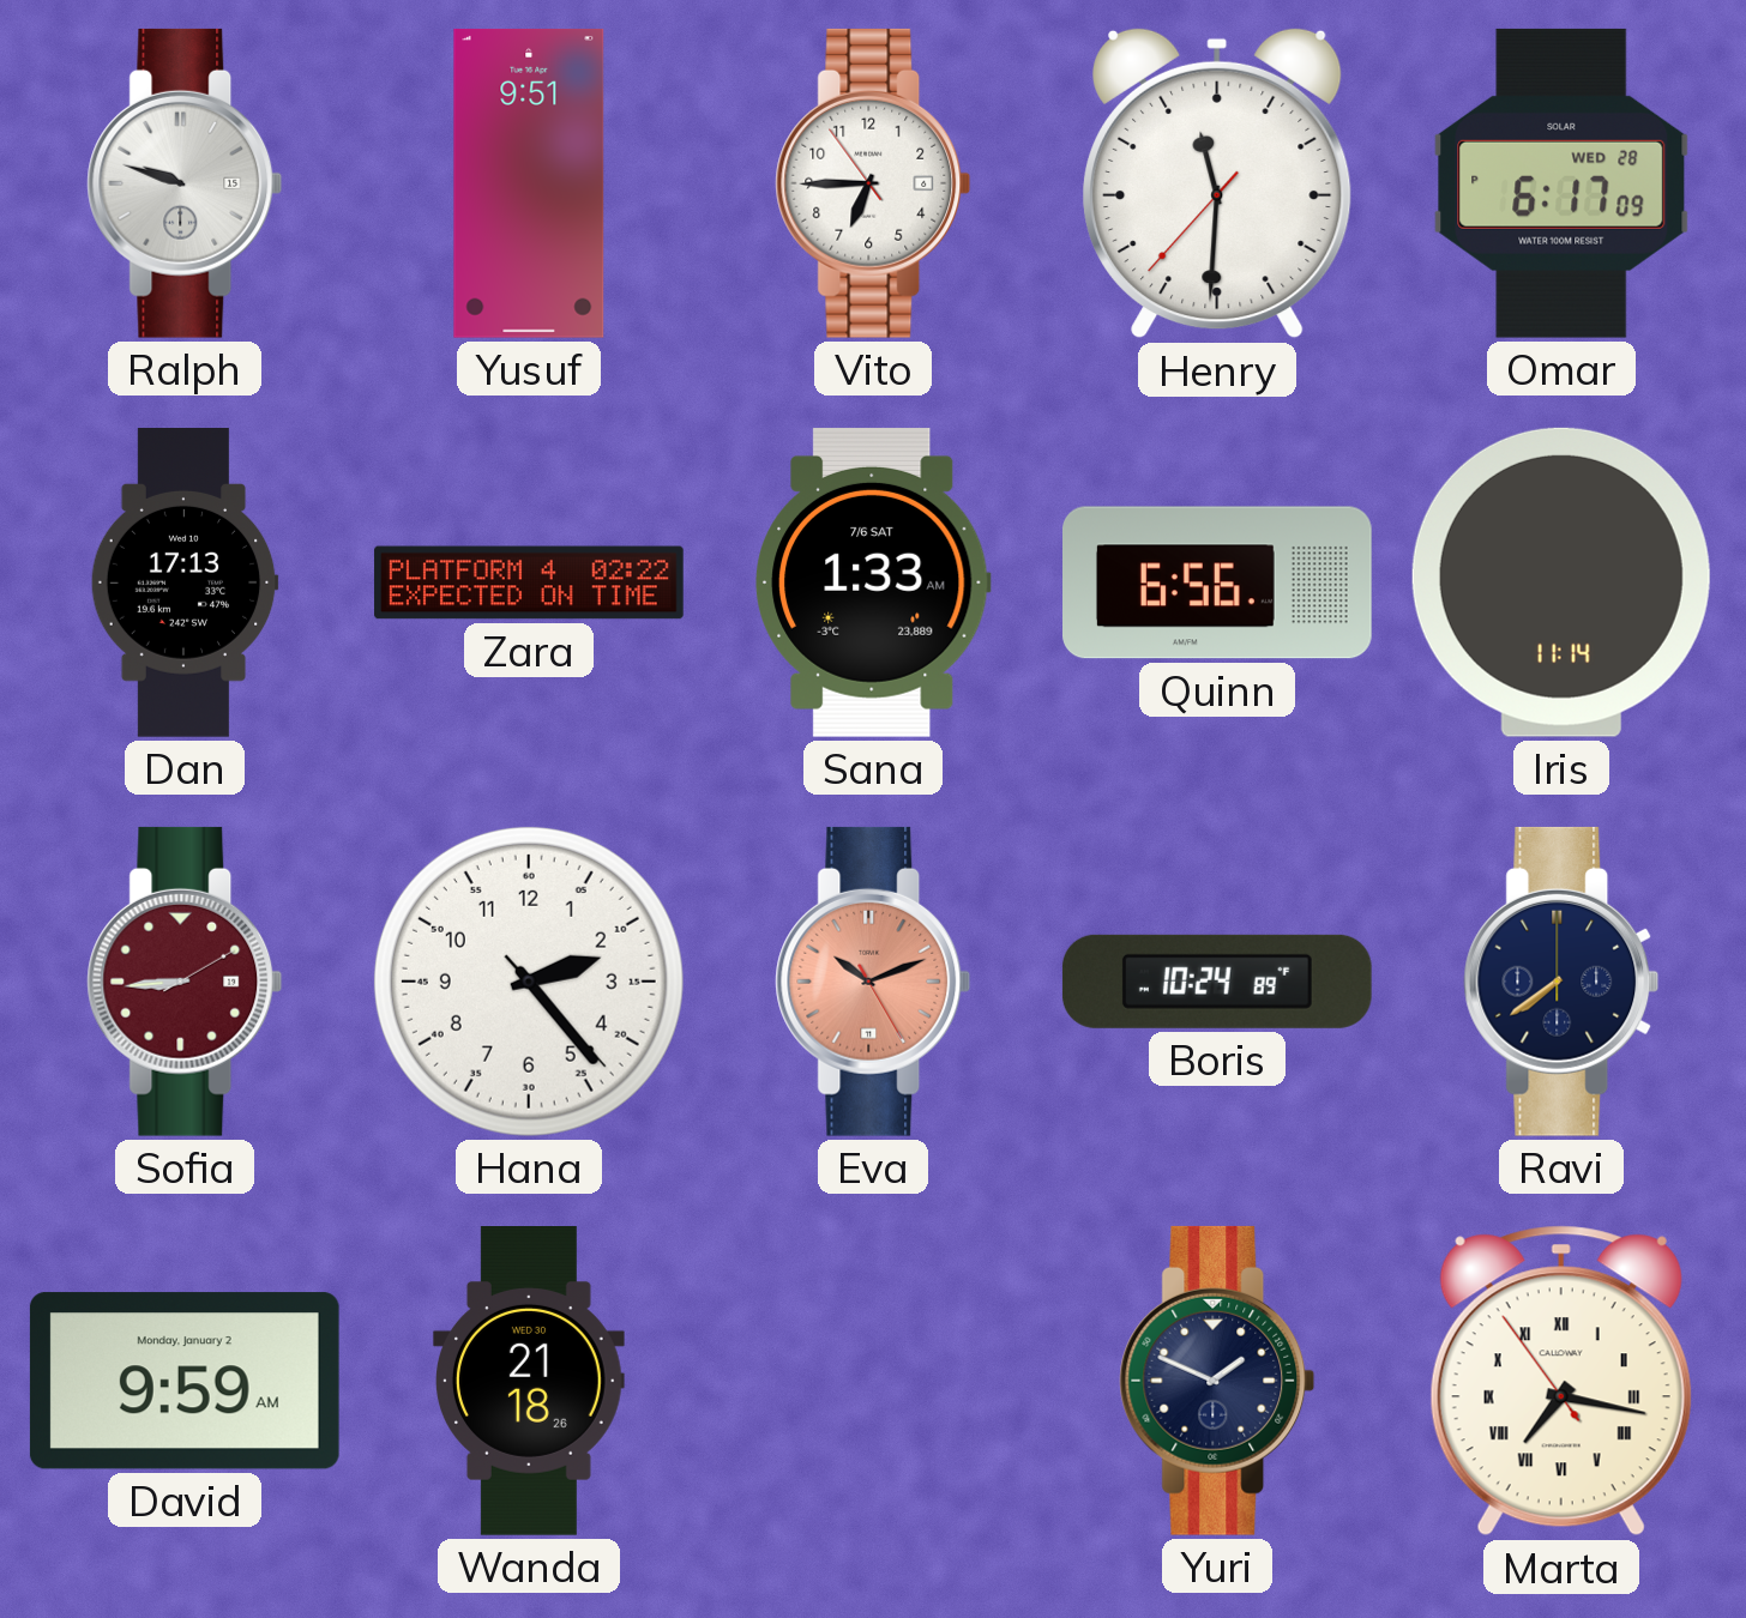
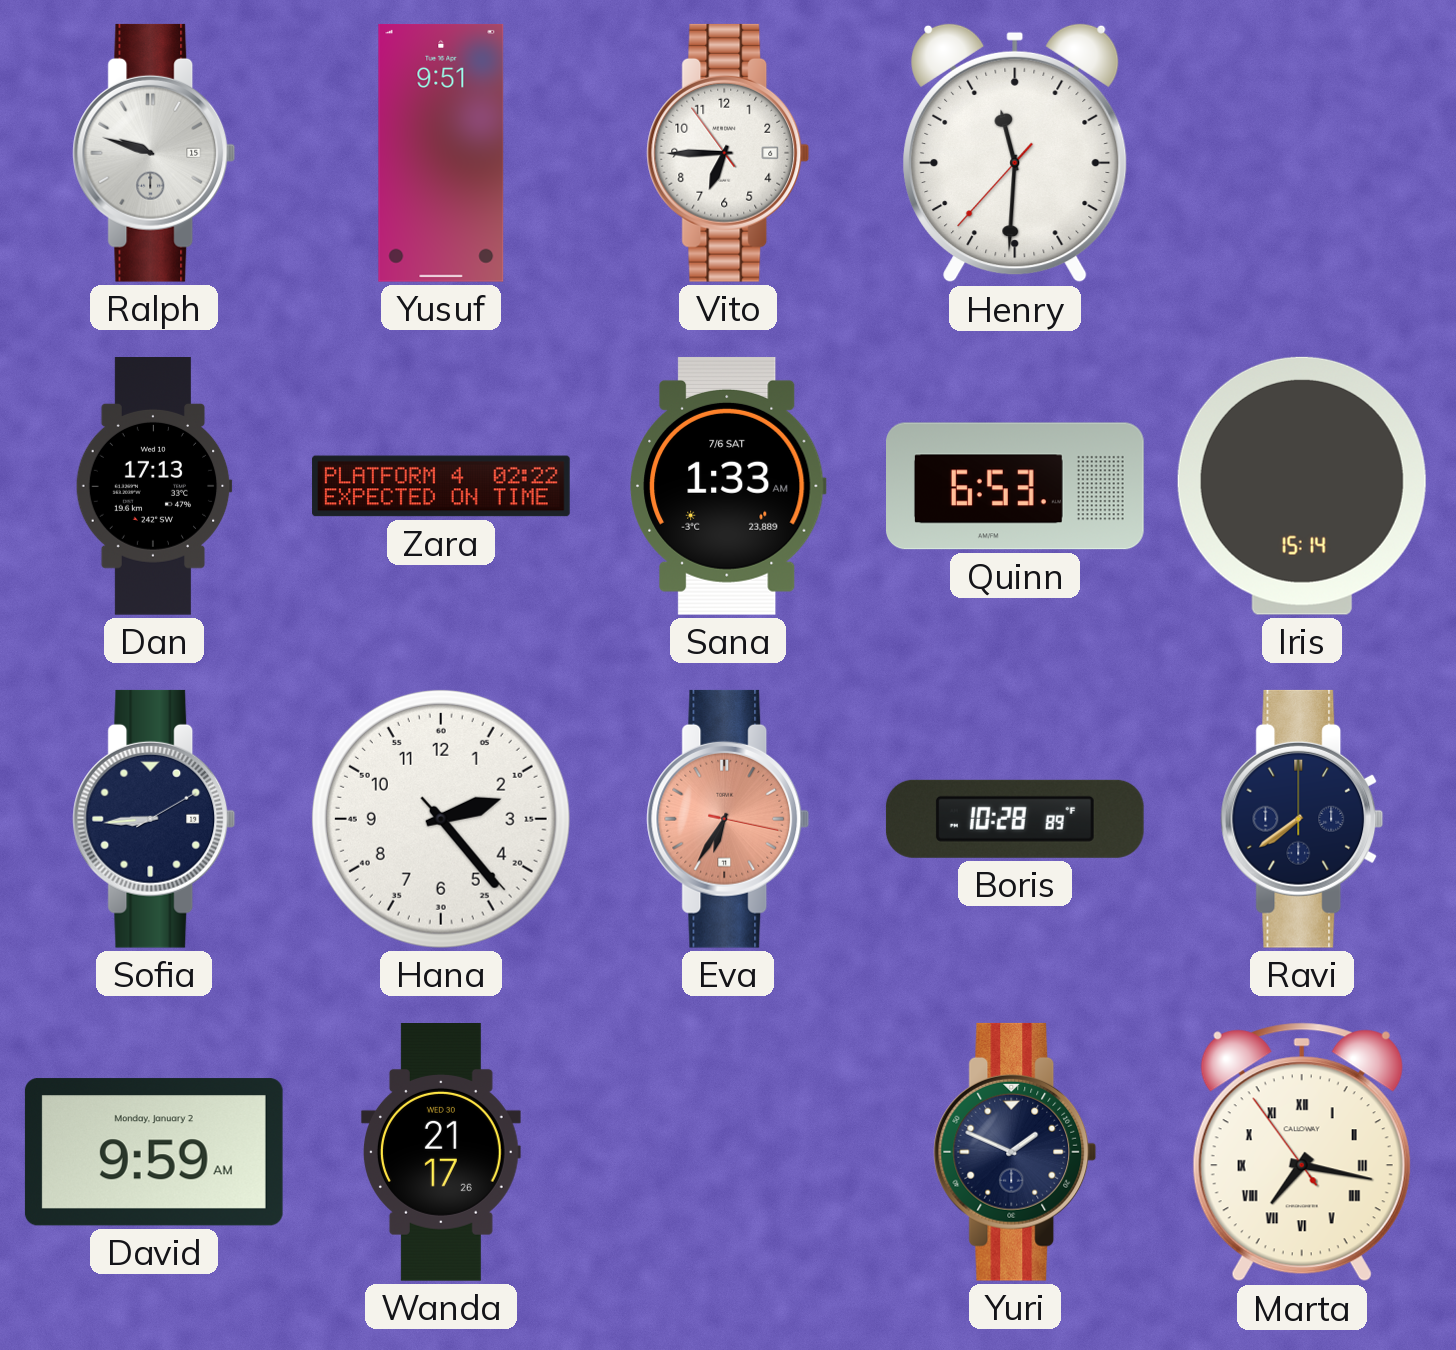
Omar: 6:17 -> none (1561, 183)
Quinn: 6:56 -> 6:53 (1016, 486)
Iris: 11:14 -> 15:14 (1302, 486)
Sofia dial: burgundy -> navy (154, 819)
Eva: 10:11 -> 6:35 (728, 819)
Boris: 10:24 -> 10:28 (1015, 819)
Wanda: 21:18 -> 21:17 (441, 1153)
